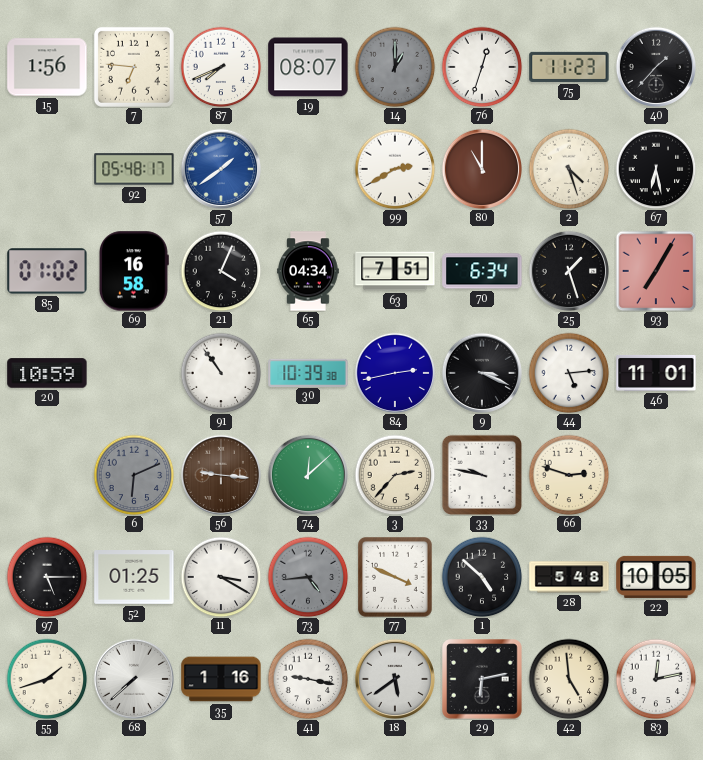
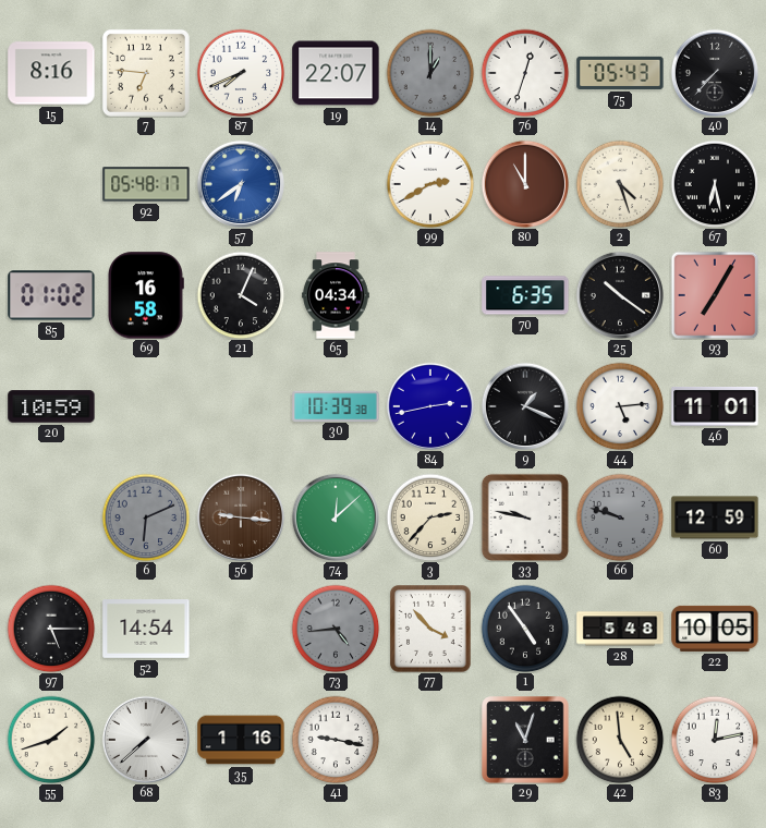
15: 1:56 -> 8:16 (51, 73)
19: 08:07 -> 22:07 (336, 73)
75: 11:23 -> 05:43 (620, 73)
40: 1:37 -> 7:37 (714, 72)
57: 1:39 -> 6:39 (240, 183)
63: 7:51 -> none (395, 271)
70: 6:34 -> 6:35 (525, 295)
25: 1:27 -> 10:21 (619, 294)
91: 10:54 -> none (221, 373)
9: 3:19 -> 1:19 (524, 405)
66: 2:48 -> 9:48 (620, 517)
66 dial: cream -> grey (620, 517)
60: none -> 12:59 (715, 517)
52: 01:25 -> 14:54 (146, 630)
11: 3:20 -> none (221, 577)
77: 3:49 -> 3:53 (431, 630)
1: 4:52 -> 4:54 (525, 629)
18: 5:39 -> none (394, 678)
29: 6:13 -> 11:03 (525, 740)
